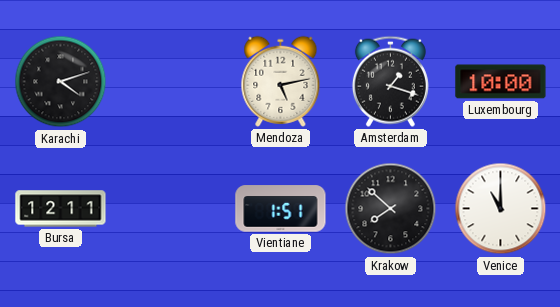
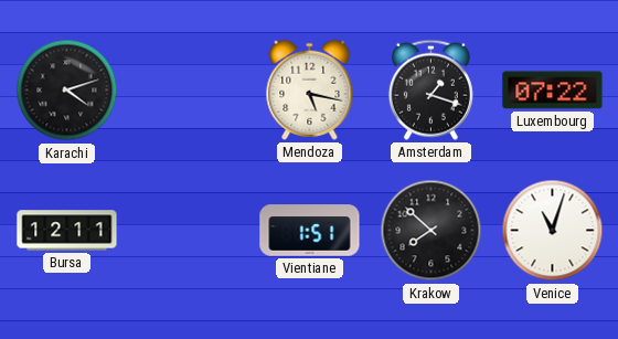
Mendoza: 5:13 -> 5:17 (310, 89)
Luxembourg: 10:00 -> 07:22 (553, 91)
Venice: 11:00 -> 11:03 (553, 231)
